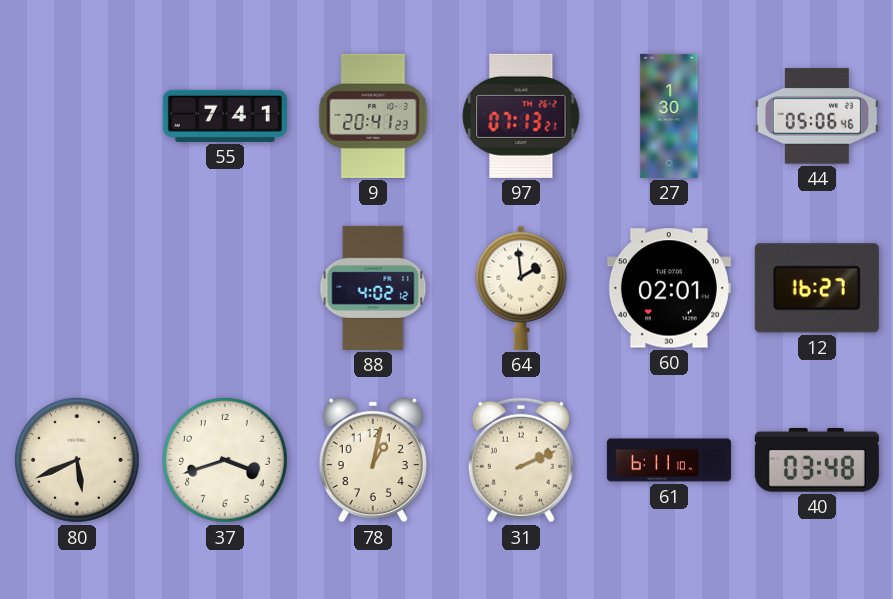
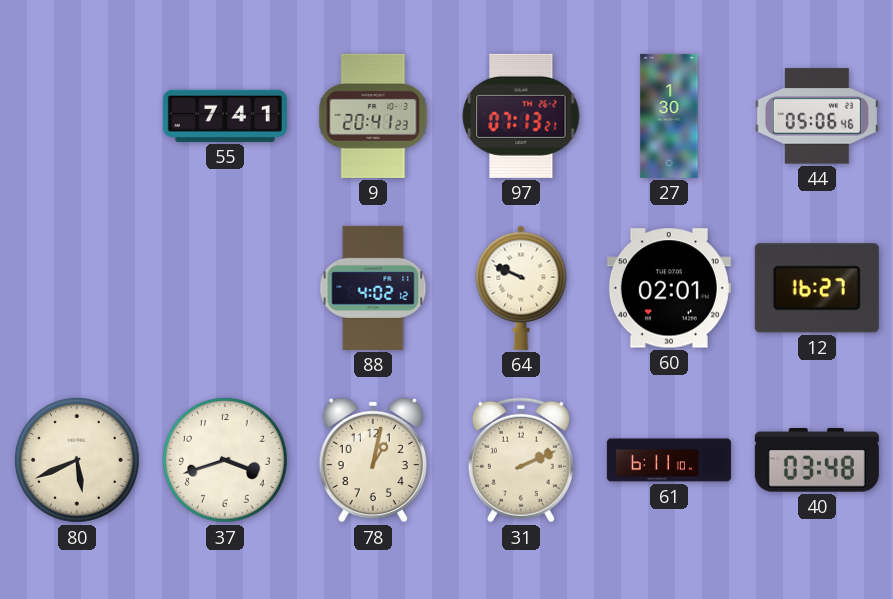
64: 1:59 -> 9:49 (521, 288)
